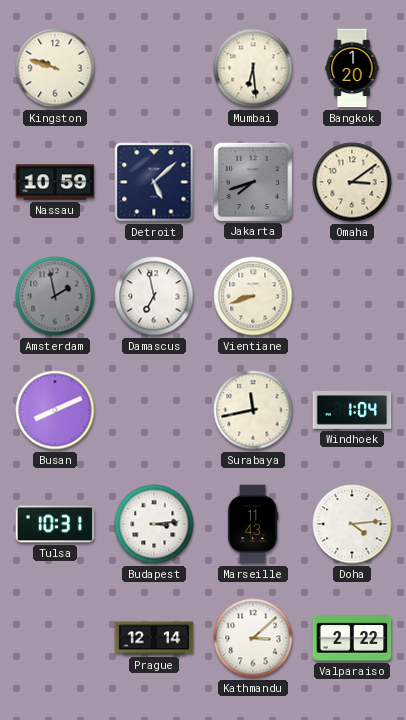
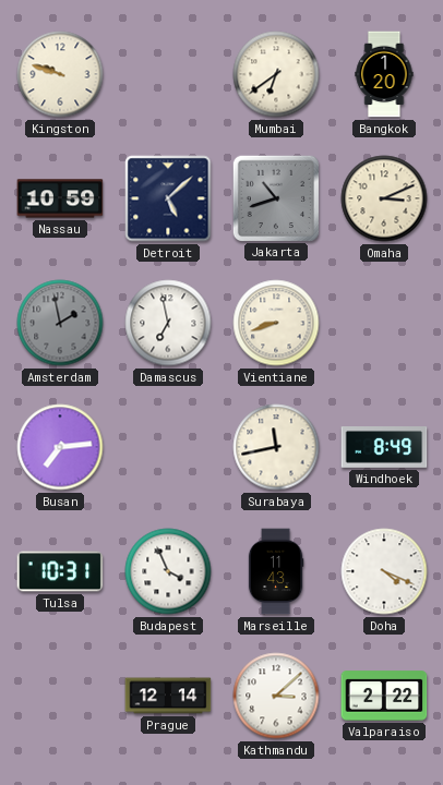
Mumbai: 6:29 -> 6:39 (276, 74)
Jakarta: 7:42 -> 10:42 (275, 197)
Omaha: 3:09 -> 3:11 (384, 198)
Busan: 8:11 -> 7:14 (60, 447)
Windhoek: 1:04 -> 8:49 (384, 448)
Budapest: 3:14 -> 3:56 (168, 571)
Doha: 4:14 -> 4:19 (384, 571)
